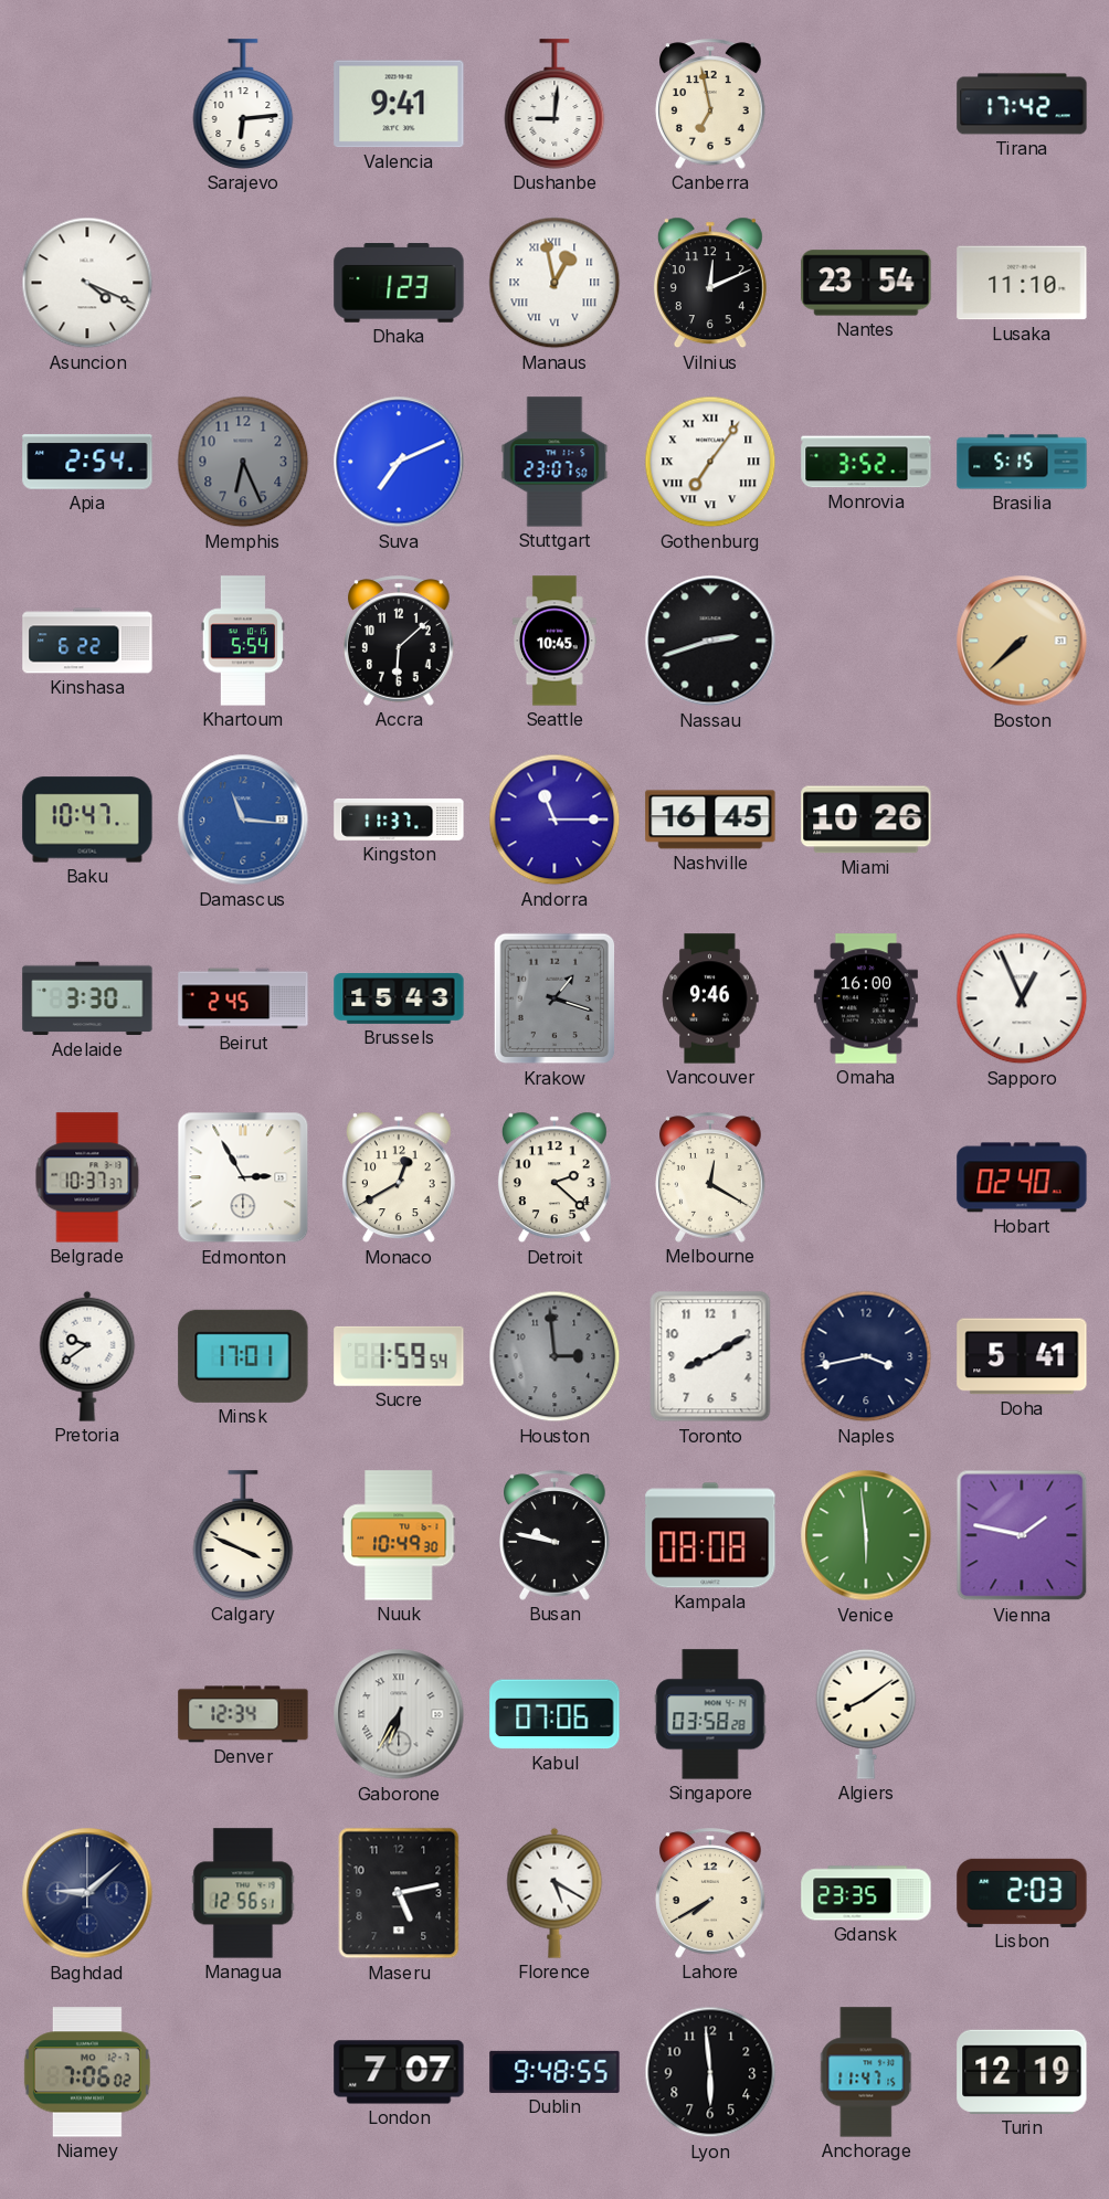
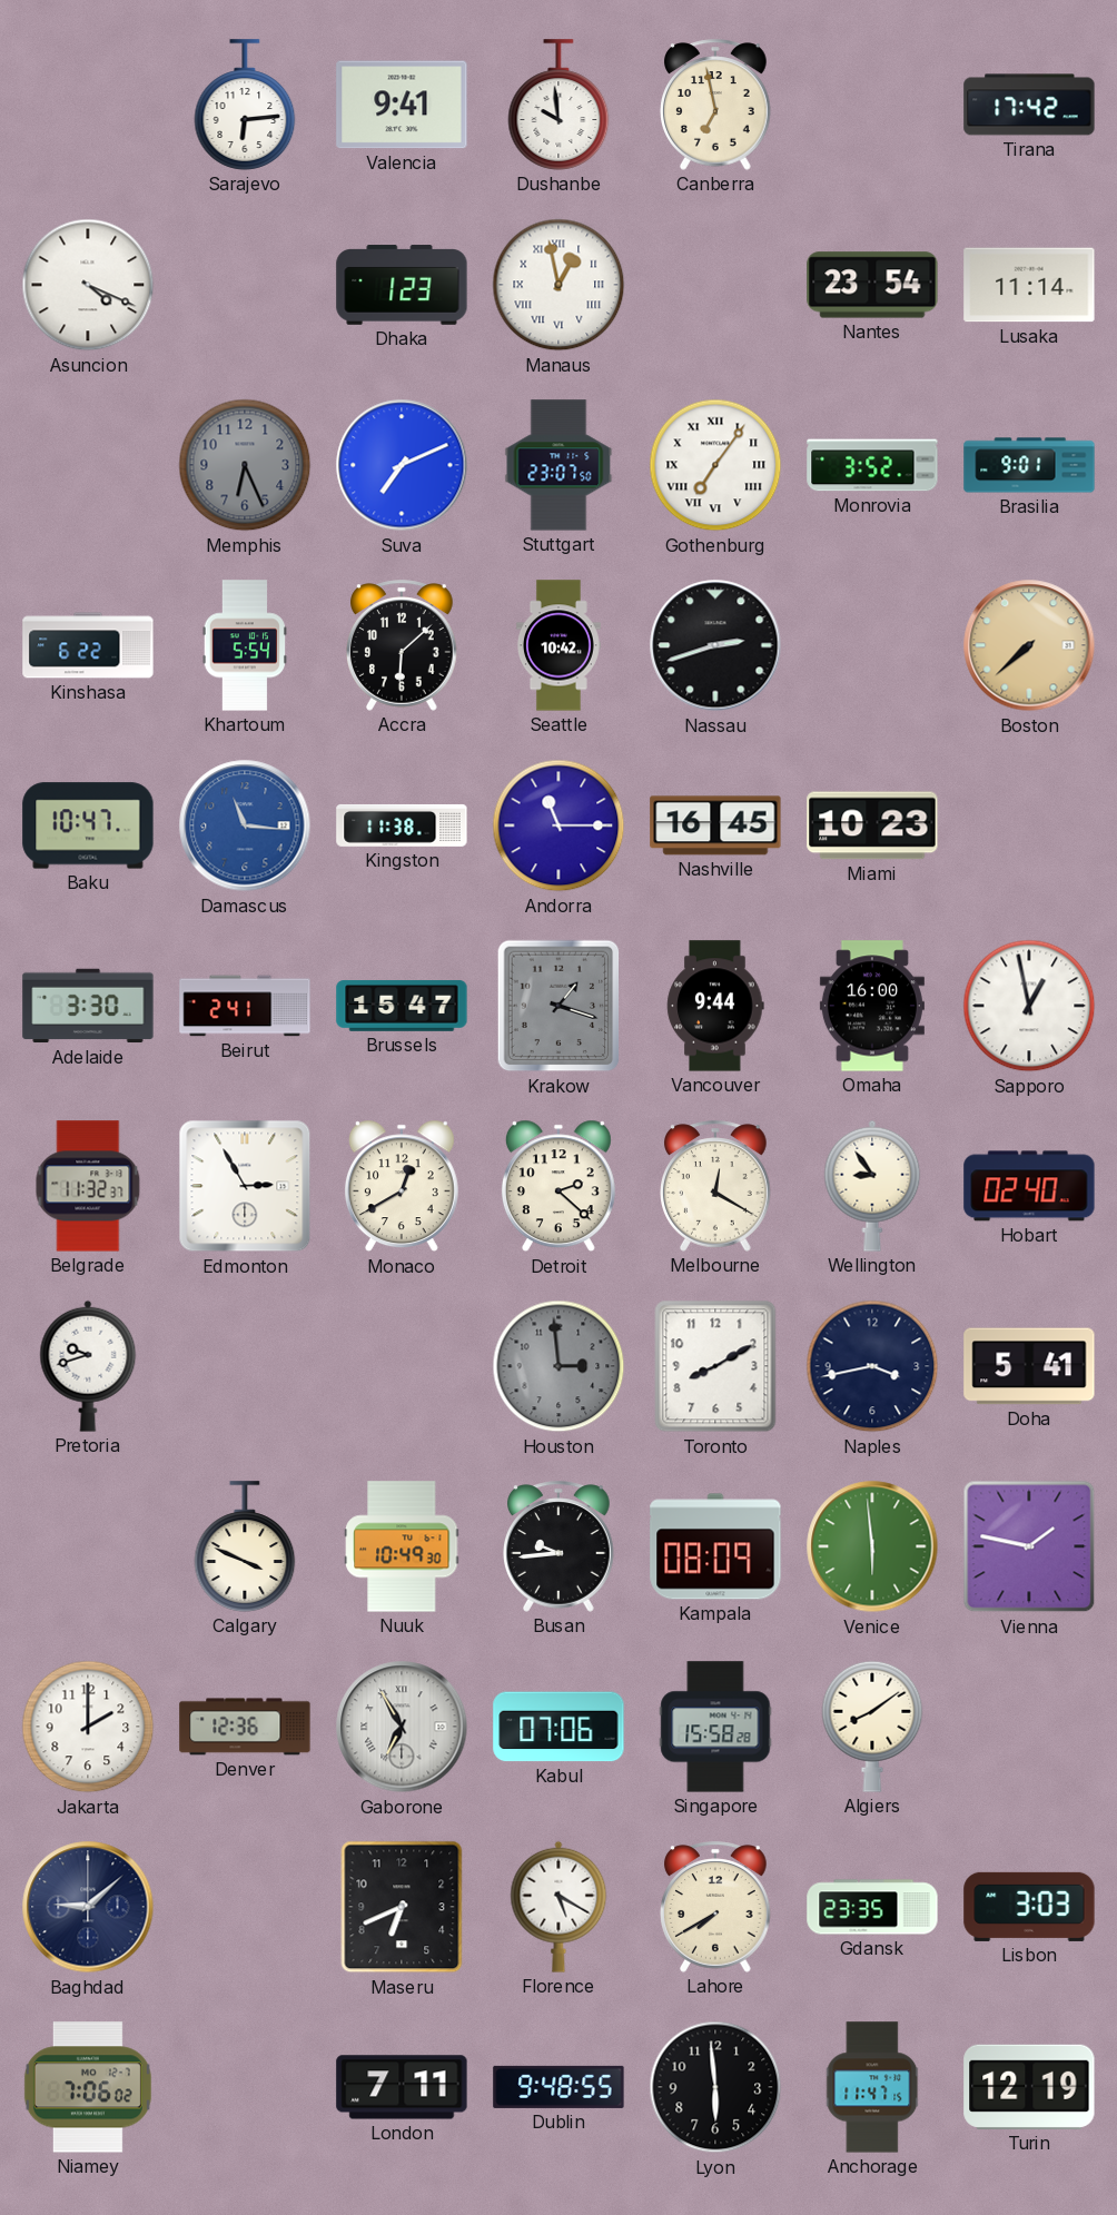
Dushanbe: 9:01 -> 9:59 (558, 105)
Vilnius: 12:11 -> none (710, 283)
Lusaka: 11:10 -> 11:14 (1029, 285)
Apia: 2:54 -> none (87, 462)
Brasilia: 5:15 -> 9:01 (1029, 465)
Seattle: 10:45 -> 10:42 (558, 645)
Kingston: 11:37 -> 11:38 (402, 825)
Miami: 10:26 -> 10:23 (872, 825)
Beirut: 2:45 -> 2:41 (245, 1006)
Brussels: 15:43 -> 15:47 (402, 1006)
Vancouver: 9:46 -> 9:44 (715, 1006)
Sapporo: 12:56 -> 12:58 (1029, 1006)
Belgrade: 10:37 -> 11:32 (88, 1186)
Wellington: none -> 8:54 (872, 1186)
Pretoria: 9:39 -> 9:42 (88, 1366)
Minsk: 17:01 -> none (243, 1356)
Sucre: 1:59 -> none (399, 1356)
Busan: 9:47 -> 9:44 (558, 1546)
Kampala: 08:08 -> 08:09 (715, 1546)
Jakarta: none -> 2:00 (88, 1727)
Denver: 12:34 -> 12:36 (245, 1727)
Gaborone: 6:35 -> 6:55 (402, 1727)
Singapore: 03:58 -> 15:58 (715, 1727)
Managua: 12:56 -> none (243, 1893)
Maseru: 5:13 -> 6:41 (402, 1907)
Lisbon: 2:03 -> 3:03 (1029, 1907)
London: 7:07 -> 7:11 (402, 2087)
